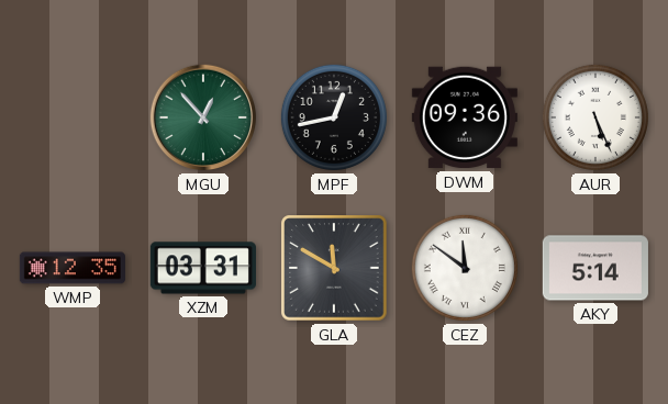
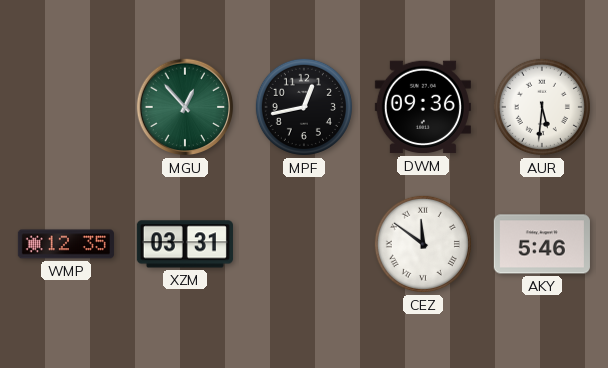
AUR: 5:26 -> 5:31 (542, 107)
GLA: 11:50 -> none (334, 268)
AKY: 5:14 -> 5:46 (542, 244)
